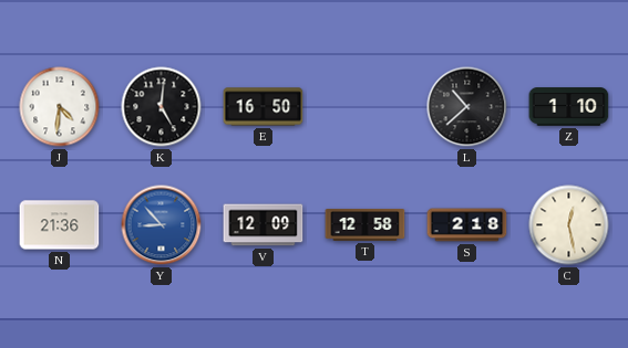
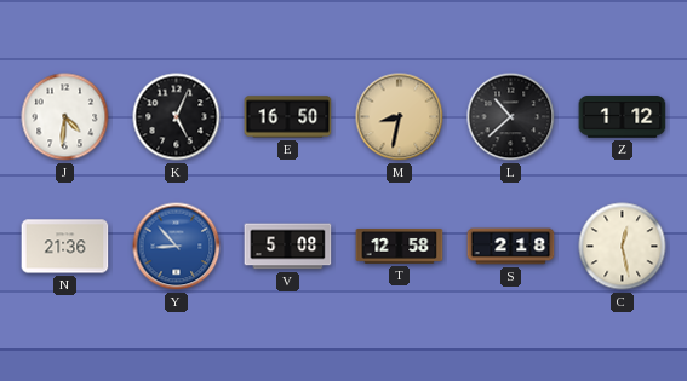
K: 5:01 -> 5:04 (177, 117)
M: none -> 8:32 (400, 117)
Z: 1:10 -> 1:12 (623, 117)
V: 12:09 -> 5:08 (288, 247)
